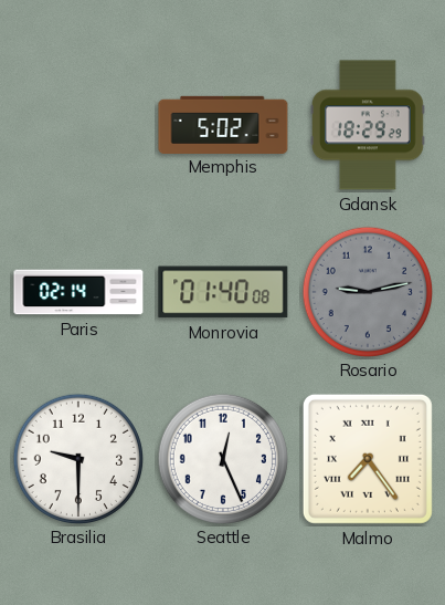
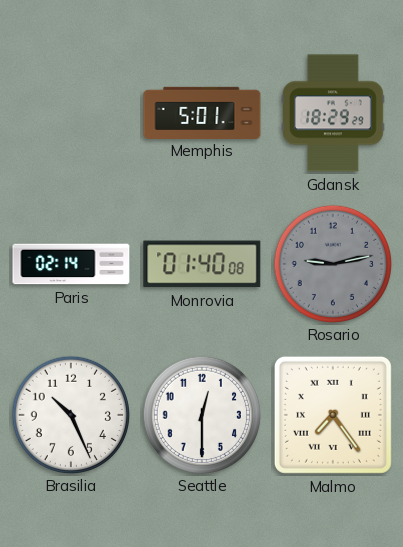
Memphis: 5:02 -> 5:01 (202, 112)
Brasilia: 9:30 -> 10:26 (70, 414)
Seattle: 12:26 -> 12:30 (201, 414)
